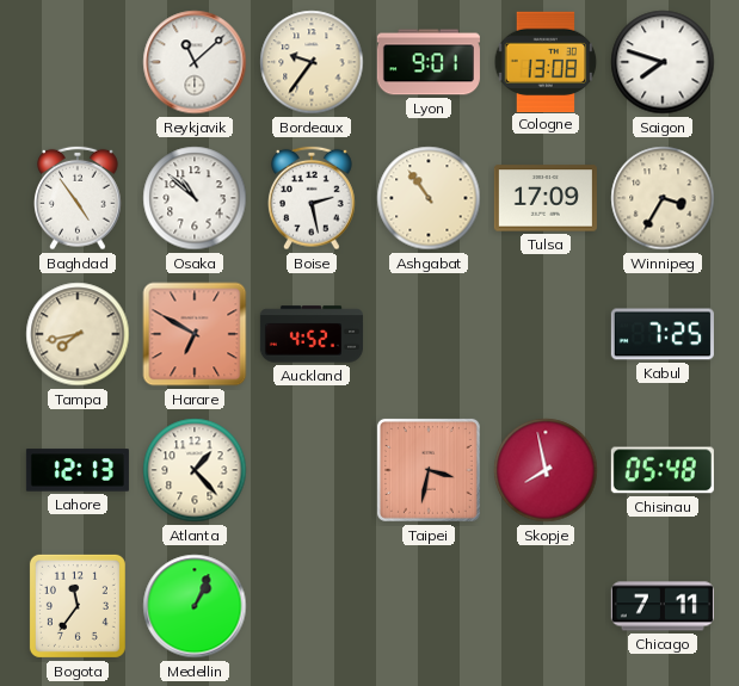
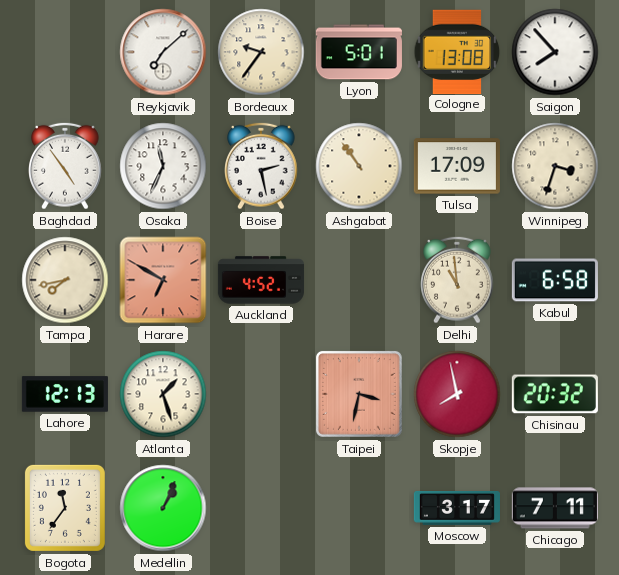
Reykjavik: 11:08 -> 7:08 (163, 52)
Lyon: 9:01 -> 5:01 (359, 52)
Saigon: 7:48 -> 7:53 (555, 52)
Osaka: 10:52 -> 11:34 (163, 166)
Winnipeg: 3:35 -> 3:33 (555, 166)
Delhi: none -> 10:59 (457, 280)
Kabul: 7:25 -> 6:58 (555, 280)
Atlanta: 1:23 -> 1:27 (163, 394)
Chisinau: 05:48 -> 20:32 (555, 394)
Moscow: none -> 3:17 (457, 509)
